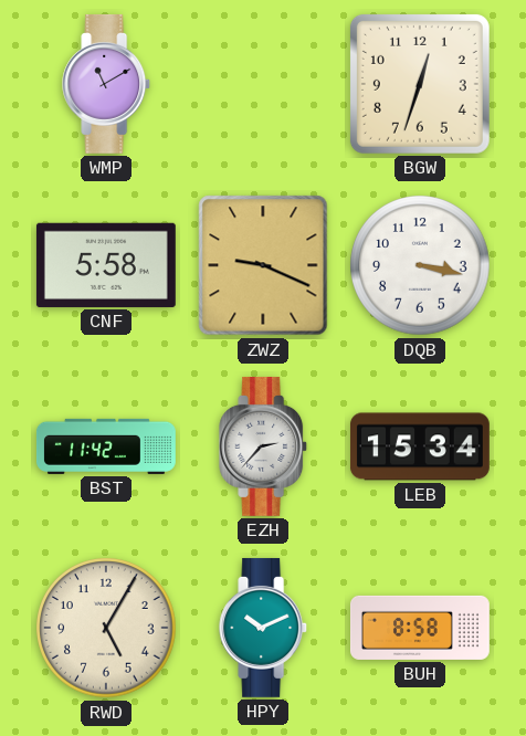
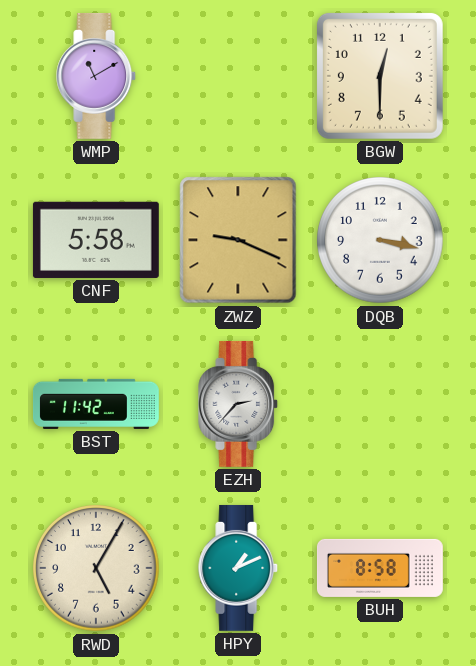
BGW: 12:33 -> 12:30 (380, 76)
LEB: 15:34 -> none (420, 446)
HPY: 10:11 -> 1:11 (239, 568)
